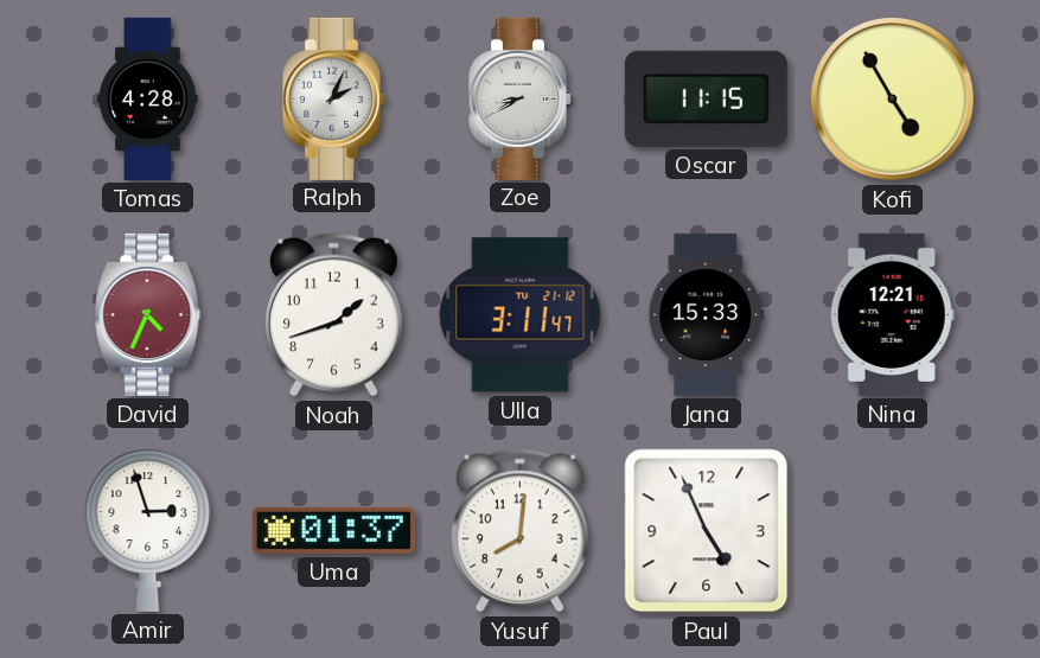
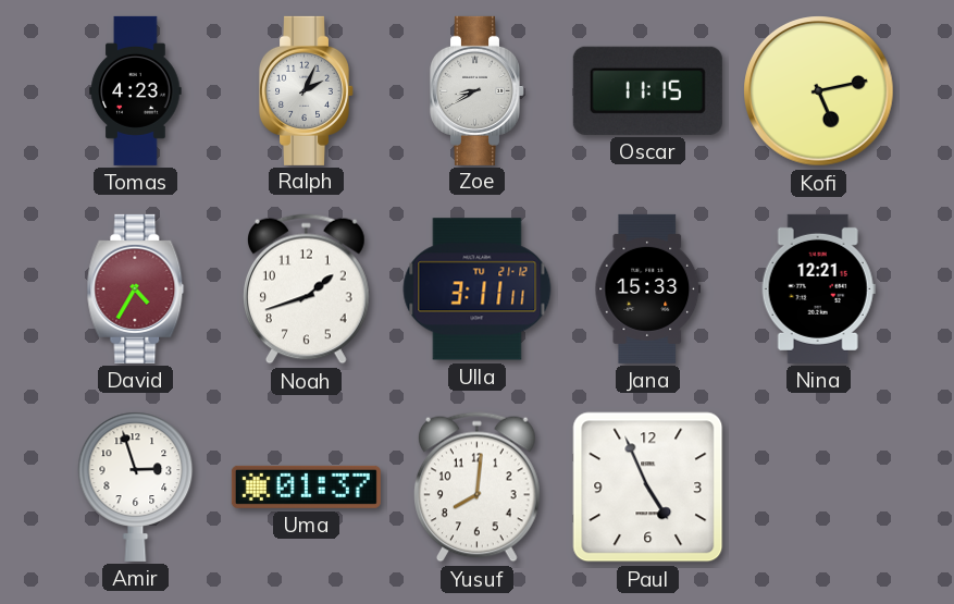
Tomas: 4:28 -> 4:23 (136, 90)
Kofi: 4:55 -> 5:13 (819, 91)
David: 4:34 -> 4:35 (136, 288)
Ulla: 3:11:47 -> 3:11:11 (478, 289)
